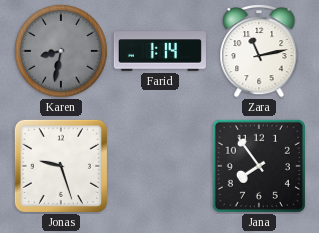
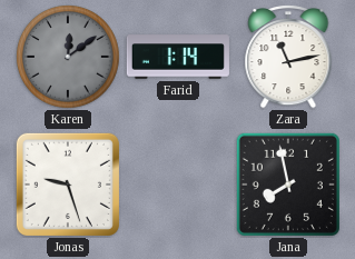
Karen: 8:32 -> 12:09 (68, 58)
Jana: 7:54 -> 7:58 (288, 185)
